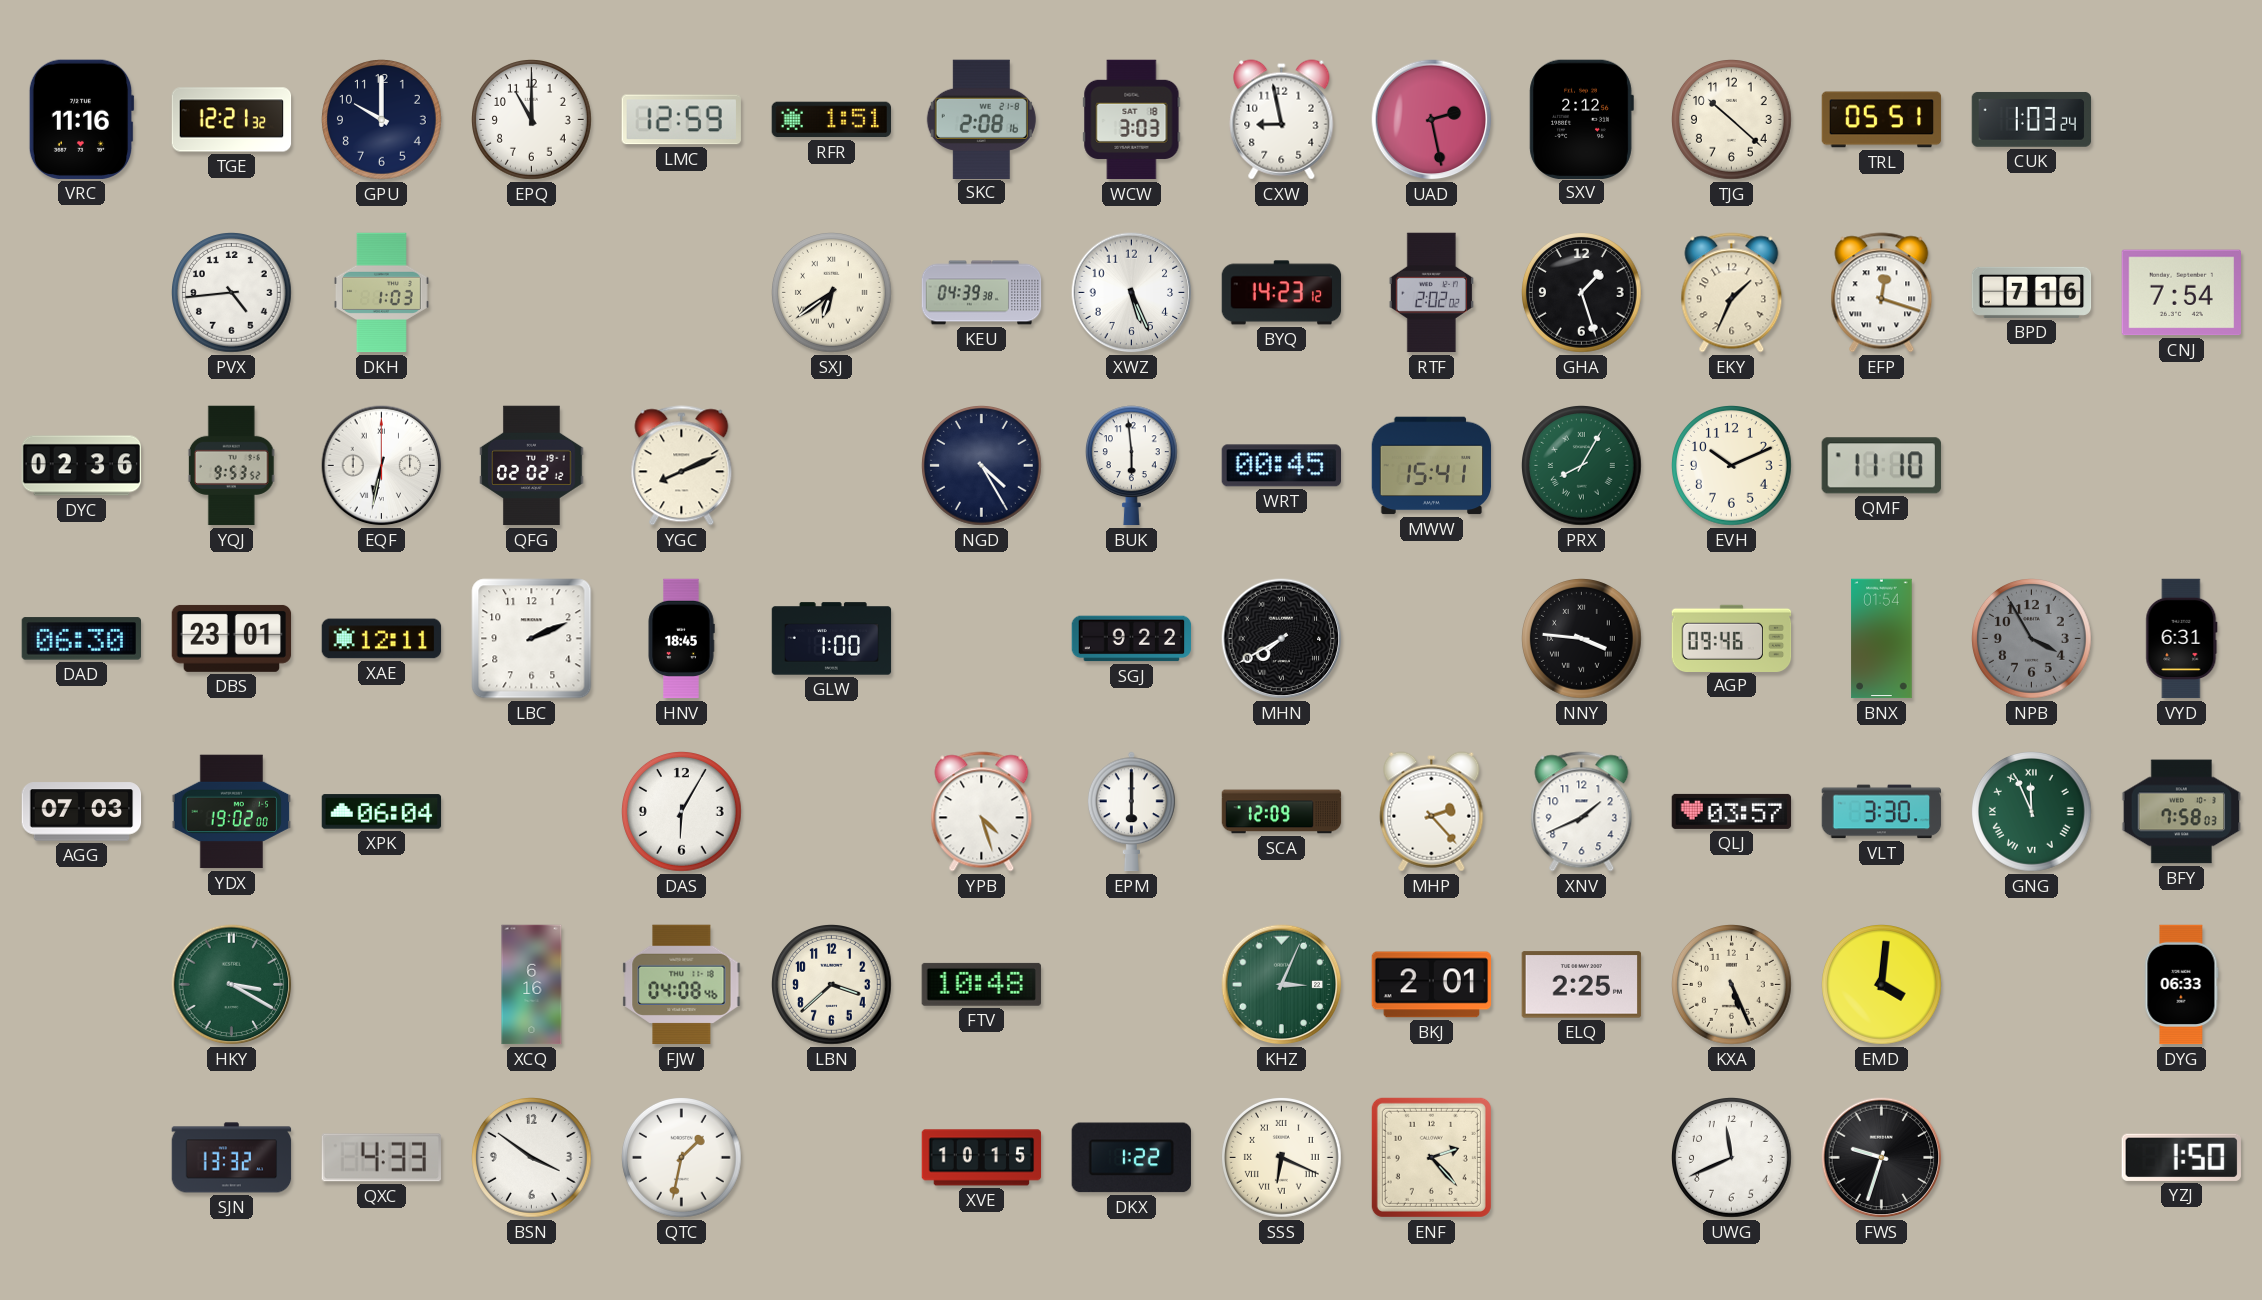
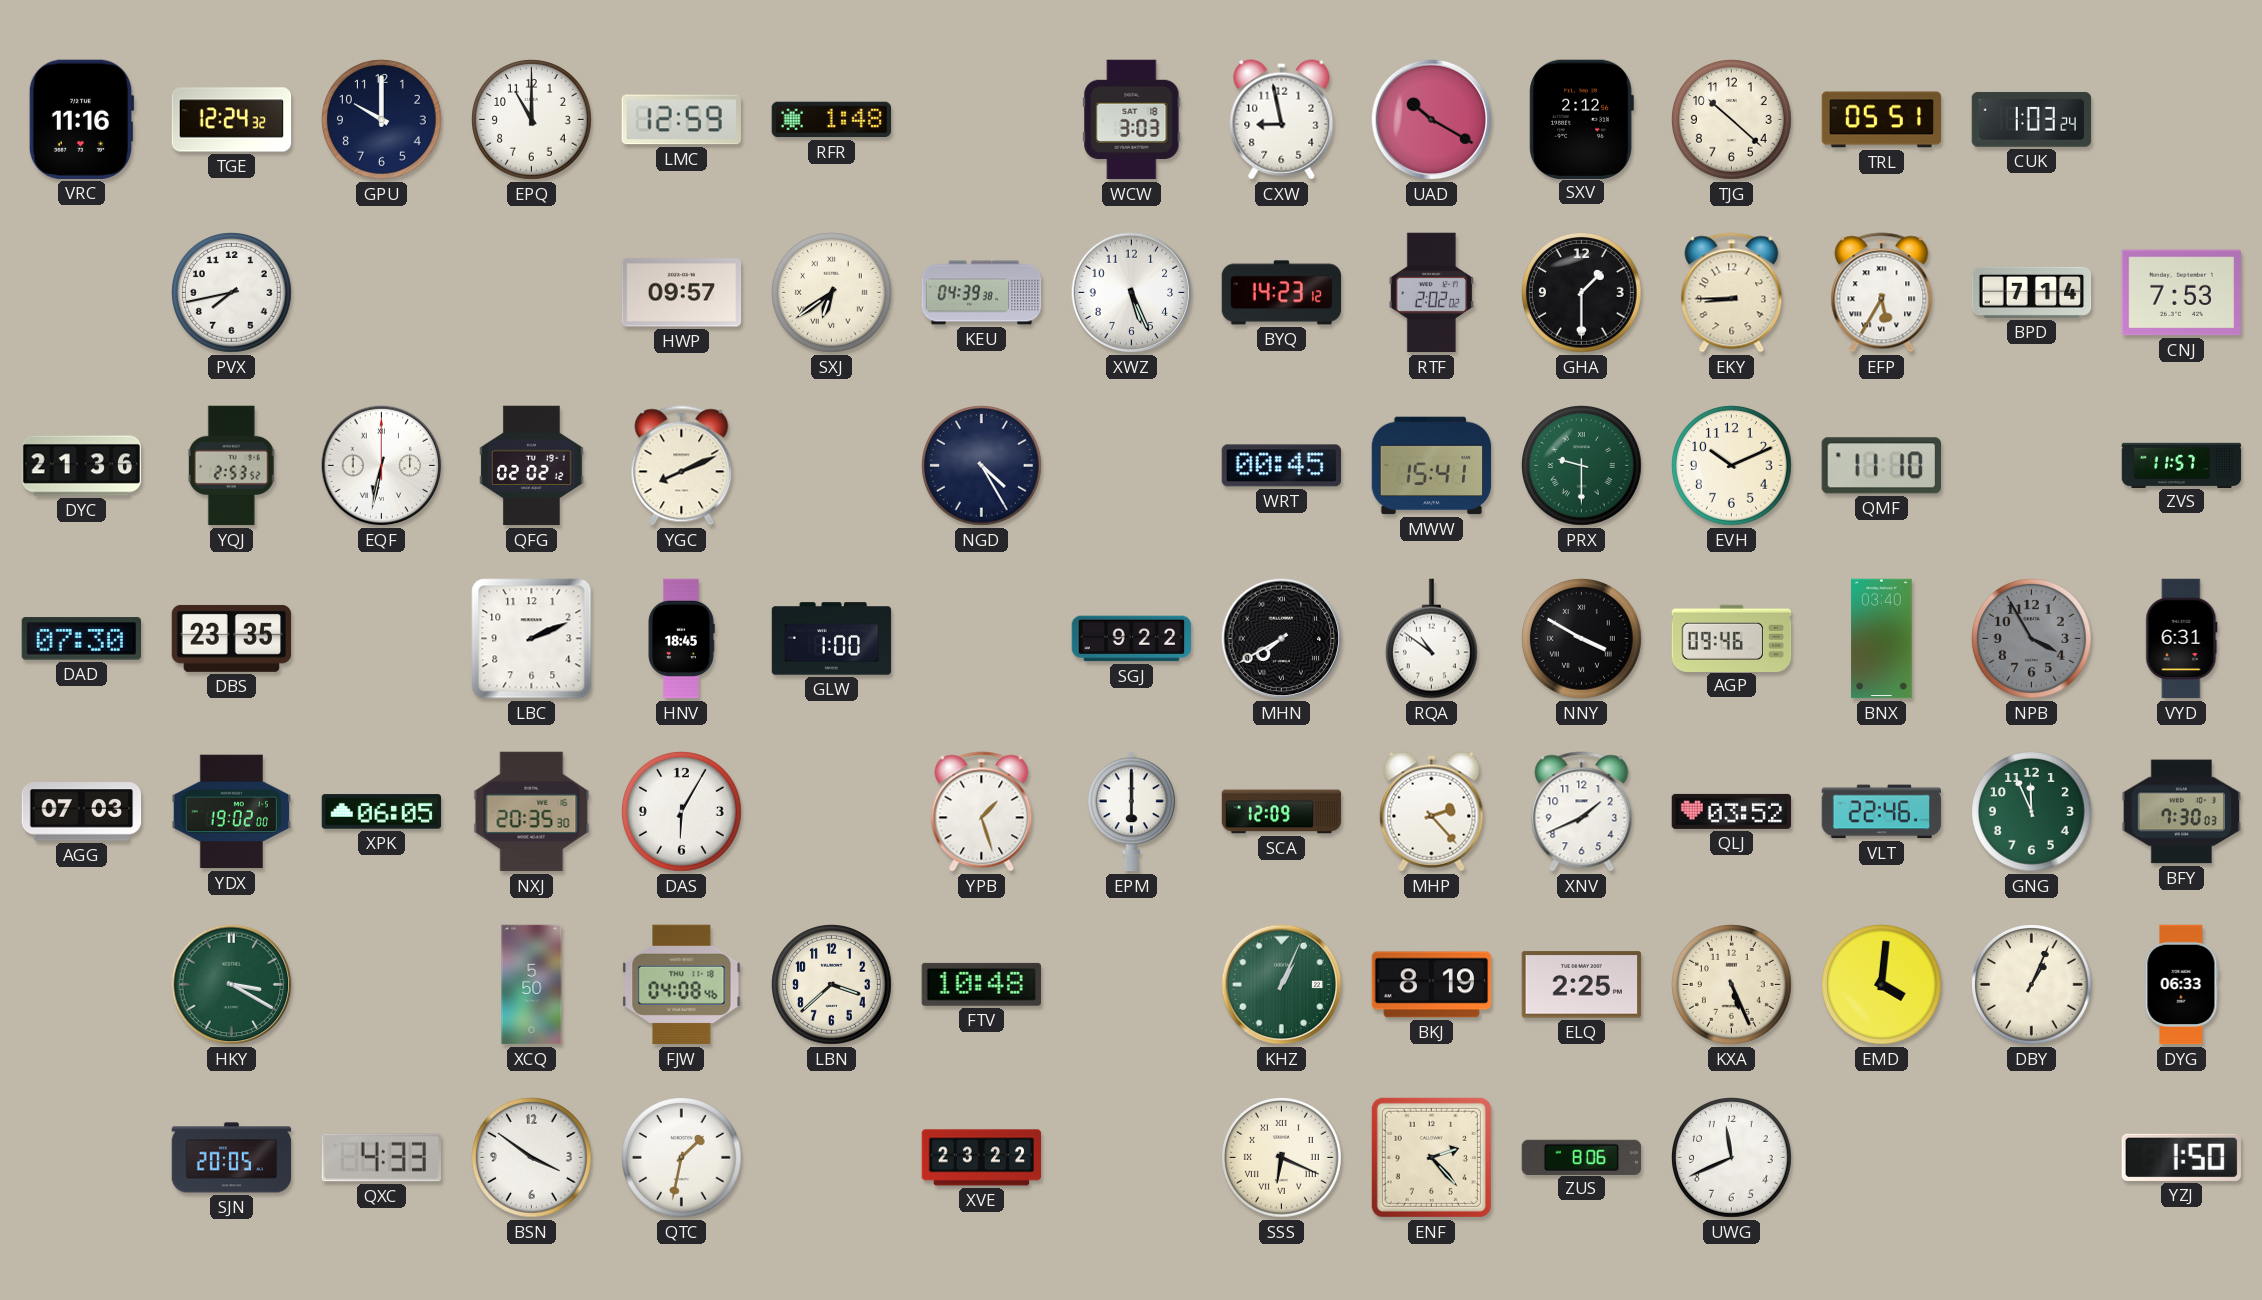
TGE: 12:21 -> 12:24 (232, 120)
RFR: 1:51 -> 1:48 (831, 120)
SKC: 2:08 -> none (981, 119)
UAD: 2:28 -> 10:20 (1432, 120)
PVX: 4:44 -> 7:43 (232, 293)
DKH: 1:03 -> none (381, 293)
HWP: none -> 09:57 (682, 293)
GHA: 1:27 -> 1:30 (1582, 293)
EKY: 1:34 -> 8:45 (1732, 293)
EFP: 12:18 -> 5:35 (1882, 293)
BPD: 7:16 -> 7:14 (2032, 292)
CNJ: 7:54 -> 7:53 (2182, 293)
DYC: 02:36 -> 21:36 (82, 466)
YQJ: 9:53 -> 2:53 (231, 466)
BUK: 5:59 -> none (1131, 466)
PRX: 8:05 -> 9:30 (1582, 466)
ZVS: none -> 11:57 (2182, 465)
DAD: 06:30 -> 07:30 (81, 639)
DBS: 23:01 -> 23:35 (232, 638)
XAE: 12:11 -> none (382, 639)
RQA: none -> 10:51 (1431, 639)
NNY: 3:46 -> 3:50 (1582, 639)
BNX: 01:54 -> 03:40 (1882, 639)
XPK: 06:04 -> 06:05 (382, 812)
NXJ: none -> 20:35 (532, 812)
YPB: 4:27 -> 1:27 (982, 812)
QLJ: 03:57 -> 03:52 (1732, 811)
VLT: 3:30 -> 22:46 (1882, 812)
GNG numerals: Roman -> Arabic (2032, 812)
BFY: 7:58 -> 7:30 (2182, 812)
XCQ: 6:16 -> 5:50 (532, 985)
KHZ: 3:04 -> 1:04 (1282, 985)
BKJ: 2:01 -> 8:19 (1432, 985)
DBY: none -> 1:04 (2032, 985)
SJN: 13:32 -> 20:05 (232, 1158)
XVE: 10:15 -> 23:22 (982, 1158)
DKX: 1:22 -> none (1131, 1158)
ZUS: none -> 8:06 (1582, 1157)
FWS: 9:33 -> none (1882, 1158)
